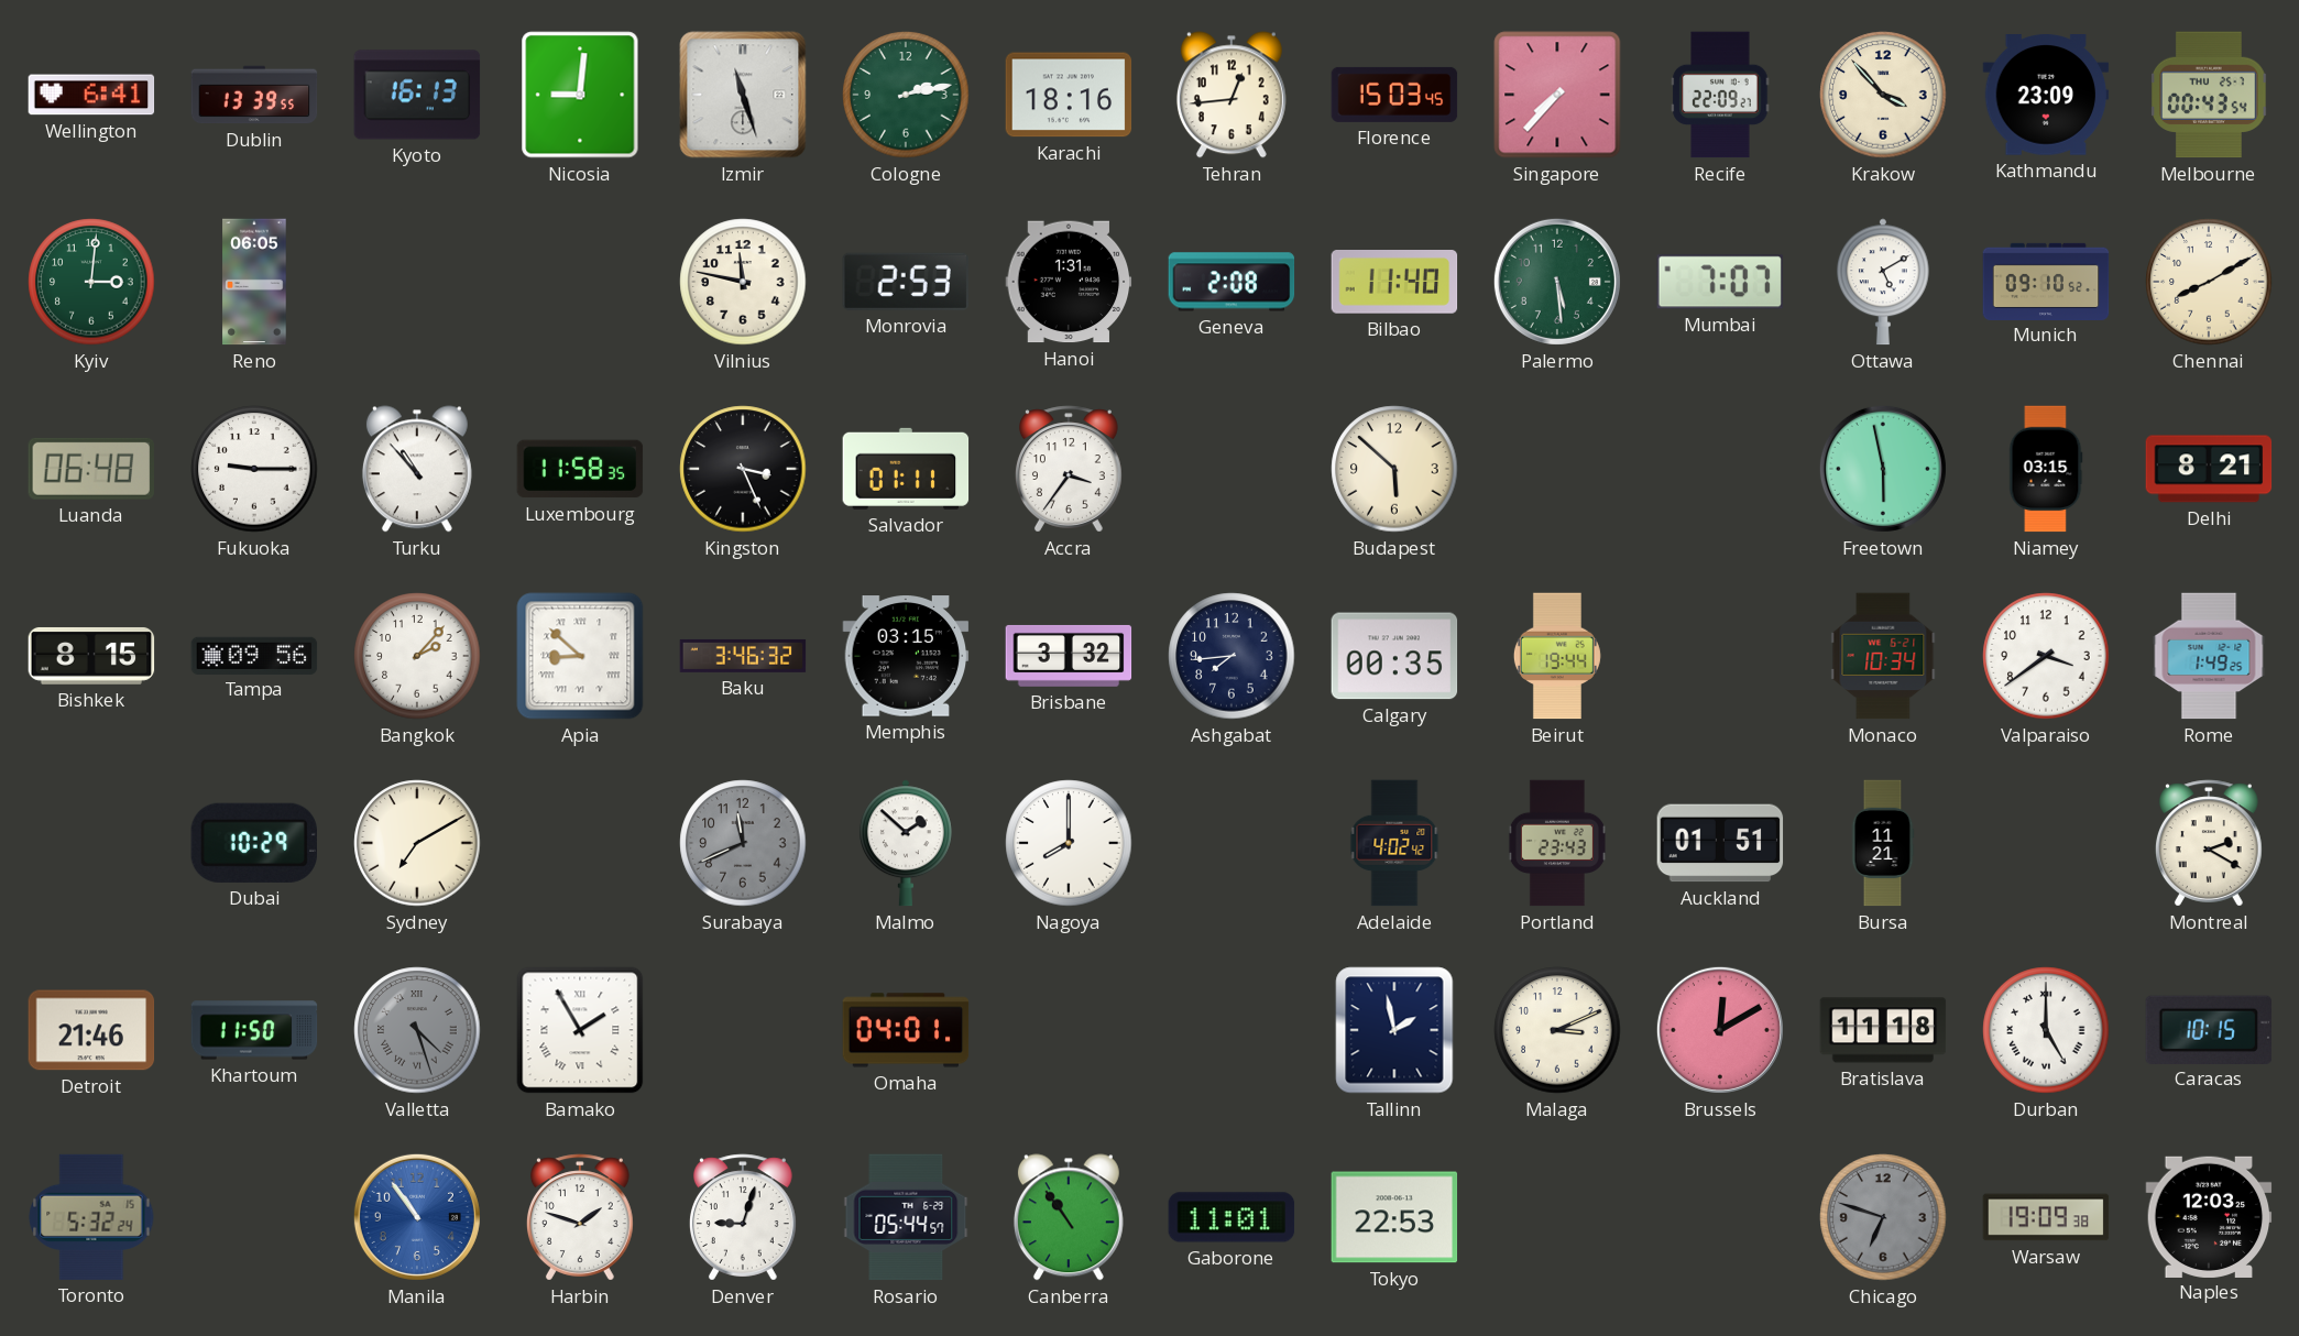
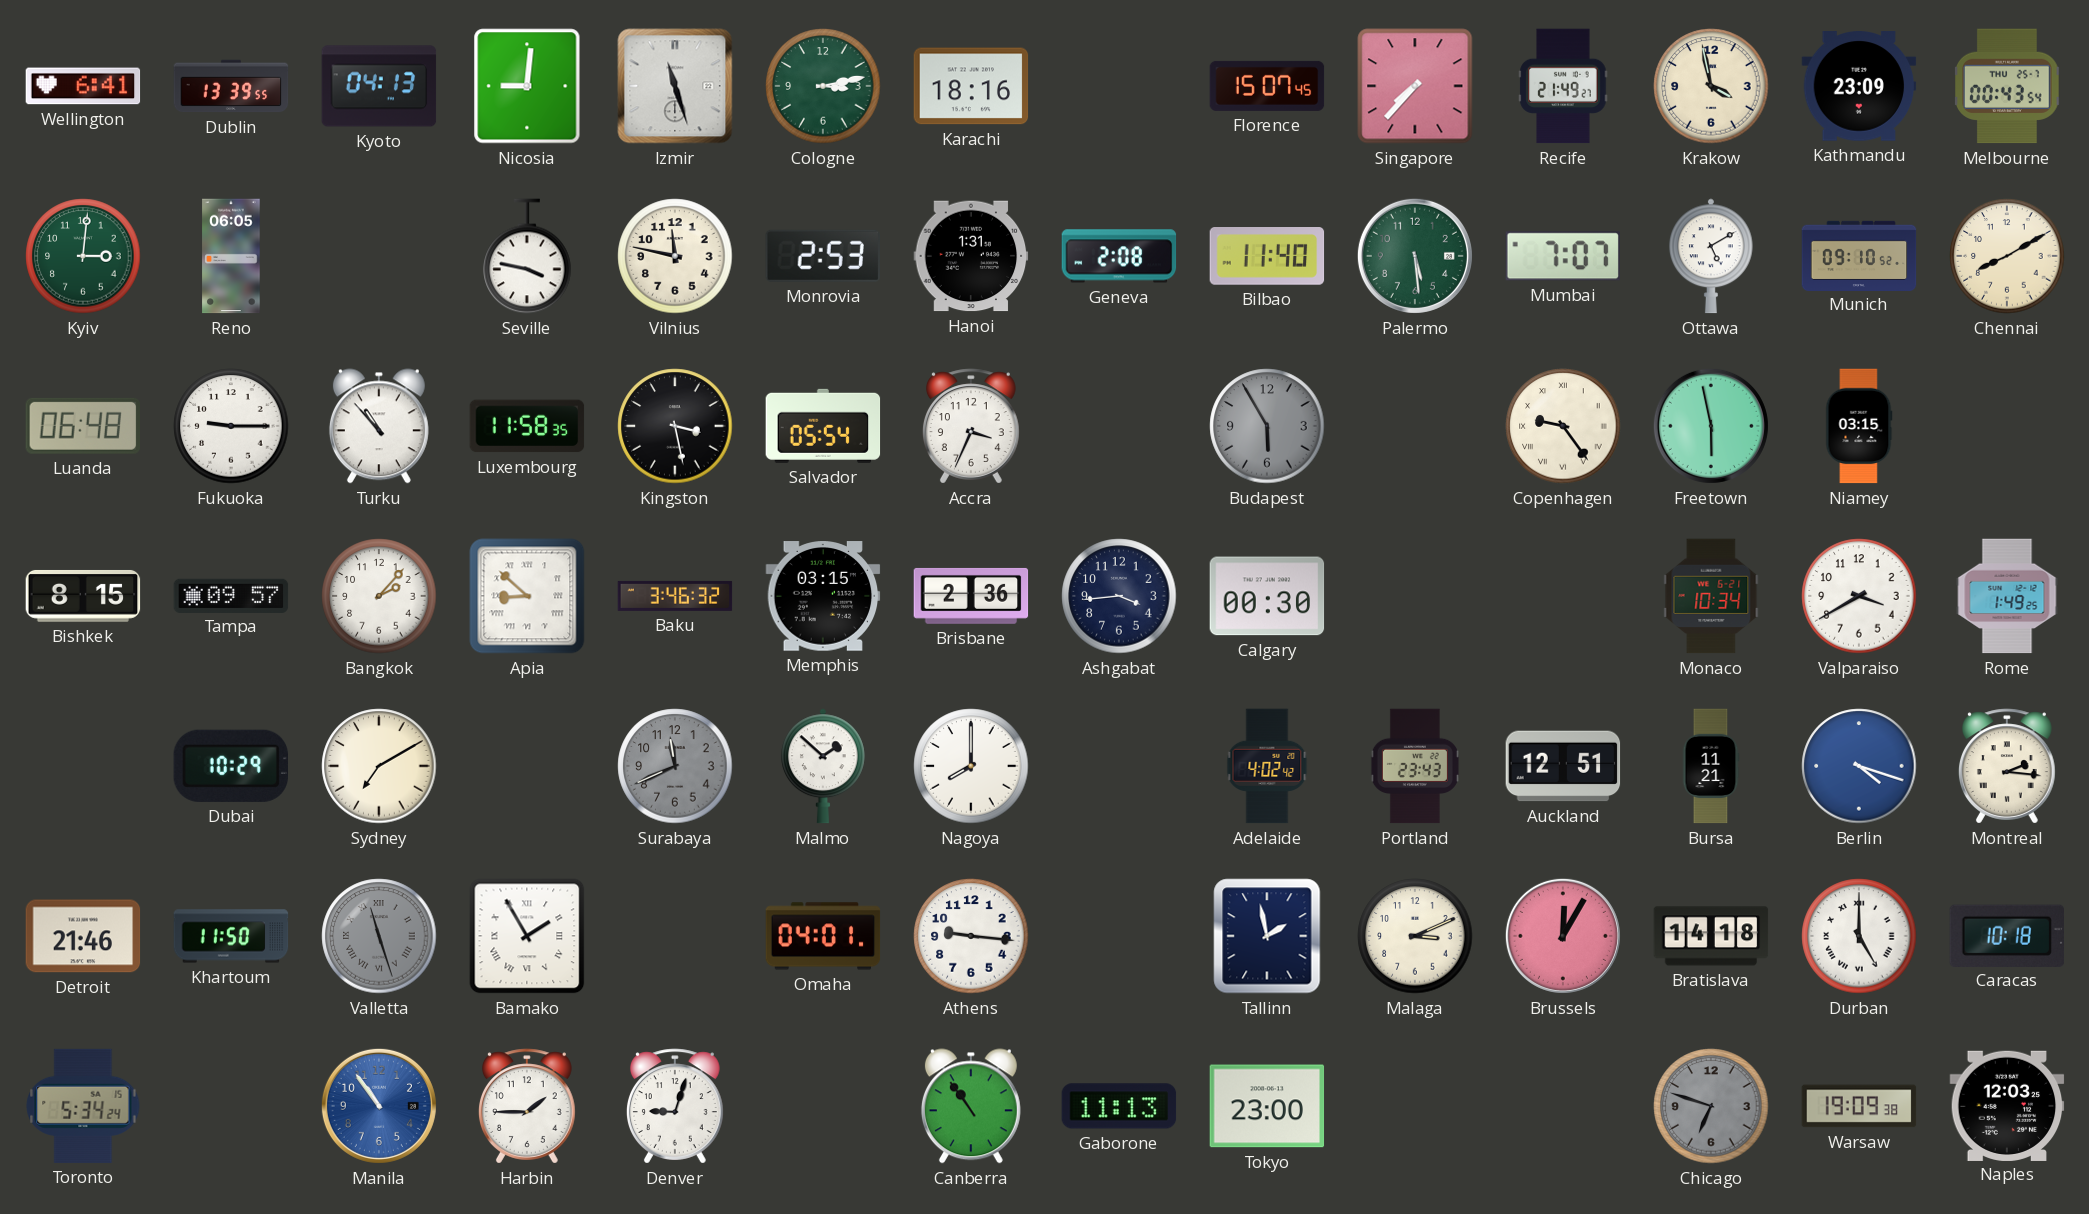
Kyoto: 16:13 -> 04:13 (379, 86)
Cologne: 2:13 -> 3:13 (823, 86)
Tehran: 12:44 -> none (1231, 95)
Florence: 15:03 -> 15:07 (1267, 86)
Recife: 22:09 -> 21:49 (1563, 86)
Krakow: 3:53 -> 3:58 (1711, 86)
Seville: none -> 3:47 (527, 256)
Kingston: 3:26 -> 3:28 (675, 426)
Salvador: 01:11 -> 05:54 (823, 426)
Accra: 3:36 -> 3:34 (971, 426)
Budapest: 5:52 -> 5:55 (1267, 426)
Budapest dial: cream -> grey (1267, 426)
Copenhagen: none -> 9:24 (1563, 426)
Delhi: 8:21 -> none (2209, 469)
Tampa: 09:56 -> 09:57 (231, 595)
Brisbane: 3:32 -> 2:36 (971, 596)
Ashgabat: 7:44 -> 3:44 (1119, 596)
Calgary: 00:35 -> 00:30 (1267, 596)
Beirut: 19:44 -> none (1557, 656)
Valparaiso: 3:39 -> 3:40 (1859, 596)
Auckland: 01:51 -> 12:51 (1563, 766)
Berlin: none -> 4:18 (1859, 766)
Montreal: 2:20 -> 2:16 (2007, 766)
Valletta: 4:27 -> 11:27 (379, 936)
Athens: none -> 9:16 (971, 936)
Brussels: 12:10 -> 12:05 (1563, 936)
Bratislava: 11:18 -> 14:18 (1711, 936)
Caracas: 10:15 -> 10:18 (2006, 935)
Toronto: 5:32 -> 5:34 (83, 1106)
Harbin: 1:48 -> 1:45 (527, 1106)
Rosario: 05:44 -> none (906, 1217)
Gaborone: 11:01 -> 11:13 (1119, 1106)
Tokyo: 22:53 -> 23:00 (1267, 1106)
